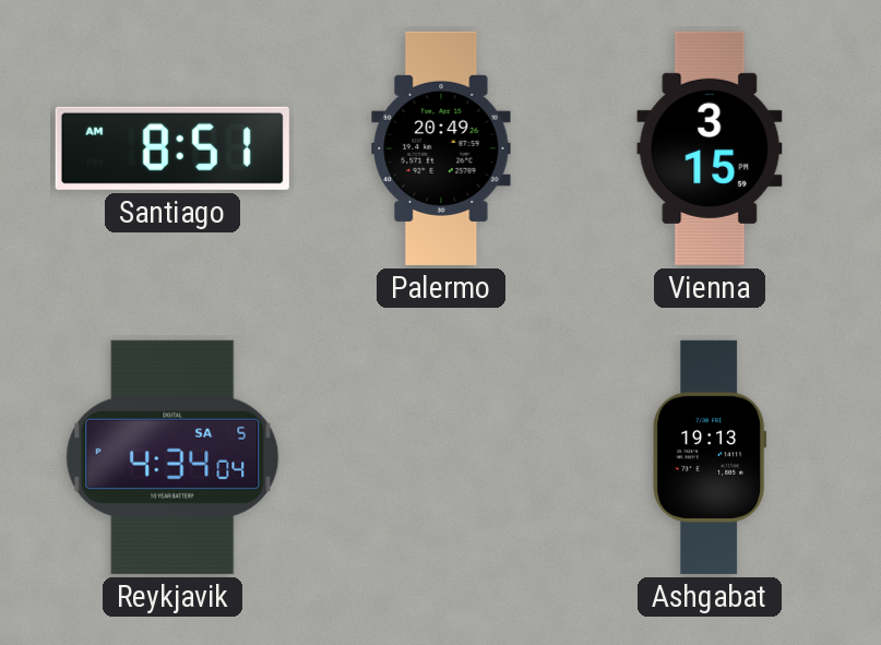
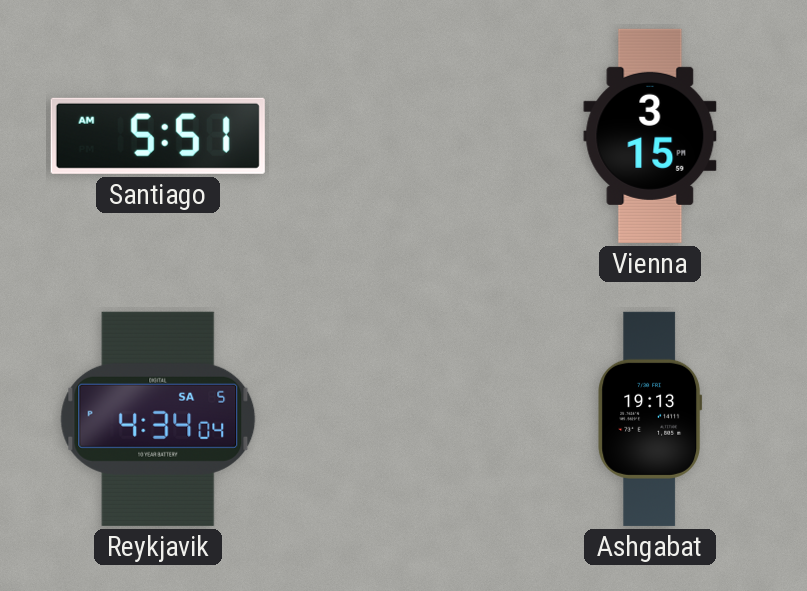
Santiago: 8:51 -> 5:51 (158, 136)
Palermo: 20:49 -> none (441, 148)
